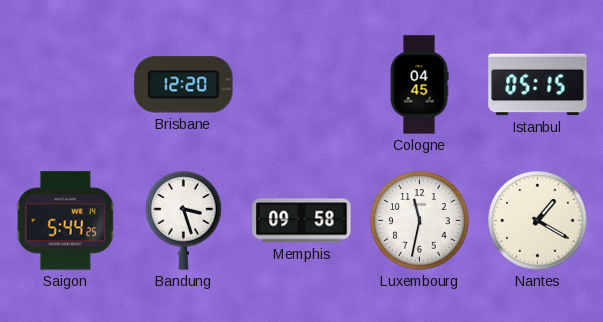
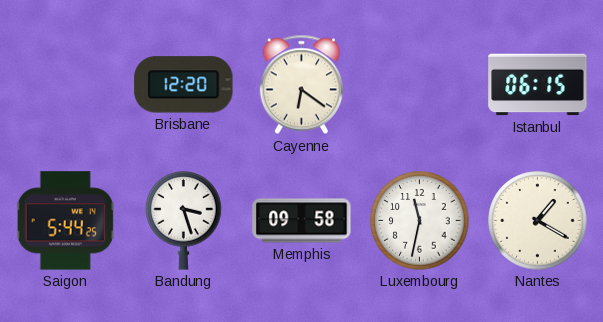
Cayenne: none -> 6:21 (301, 85)
Cologne: 04:45 -> none (419, 85)
Istanbul: 05:15 -> 06:15 (538, 85)
